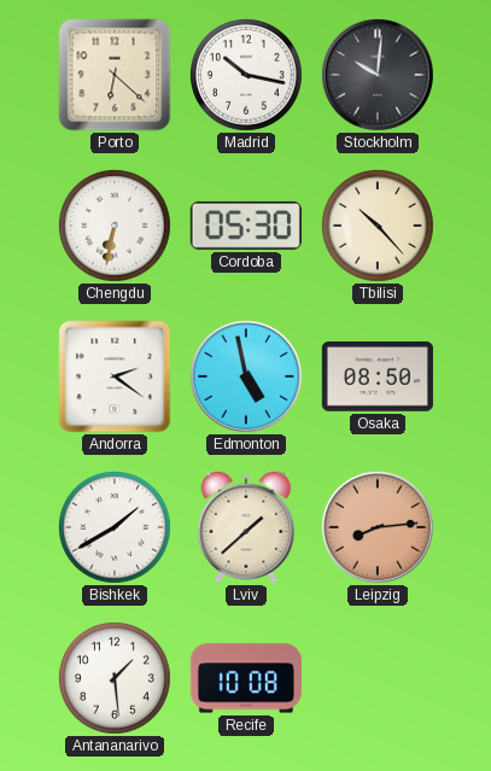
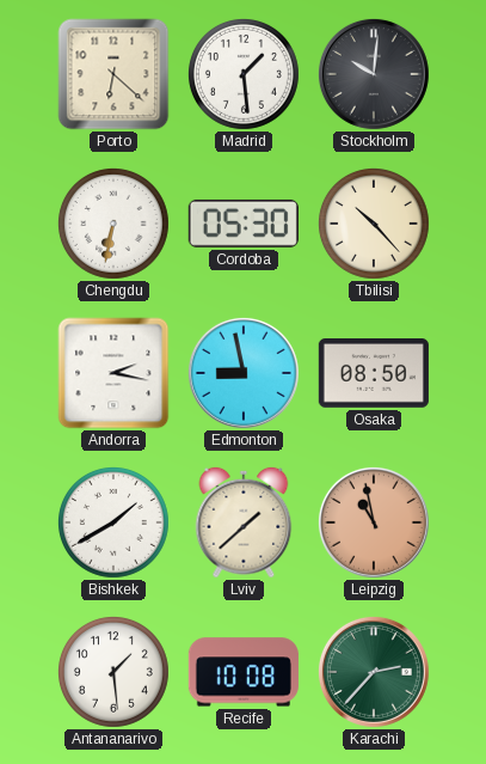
Madrid: 10:17 -> 1:29 (244, 74)
Andorra: 2:21 -> 2:17 (113, 373)
Edmonton: 4:58 -> 8:58 (244, 373)
Leipzig: 8:14 -> 10:58 (374, 522)
Karachi: none -> 2:37 (374, 672)
